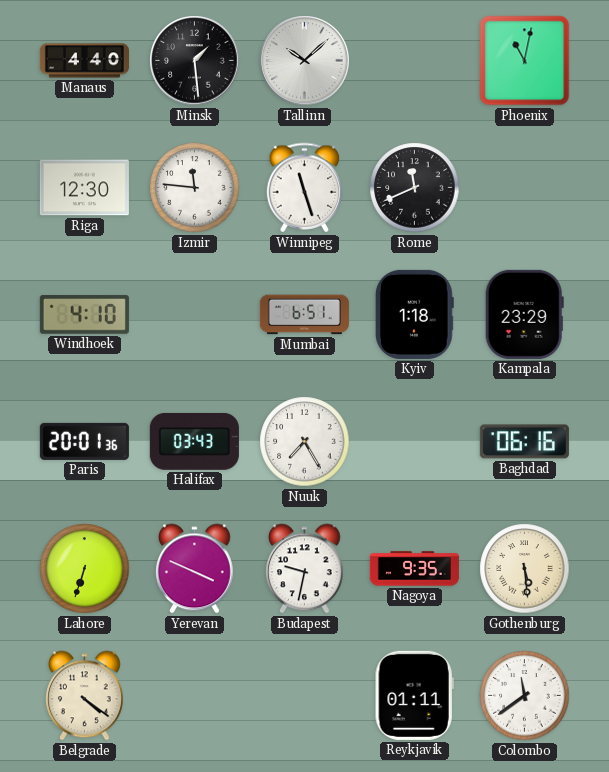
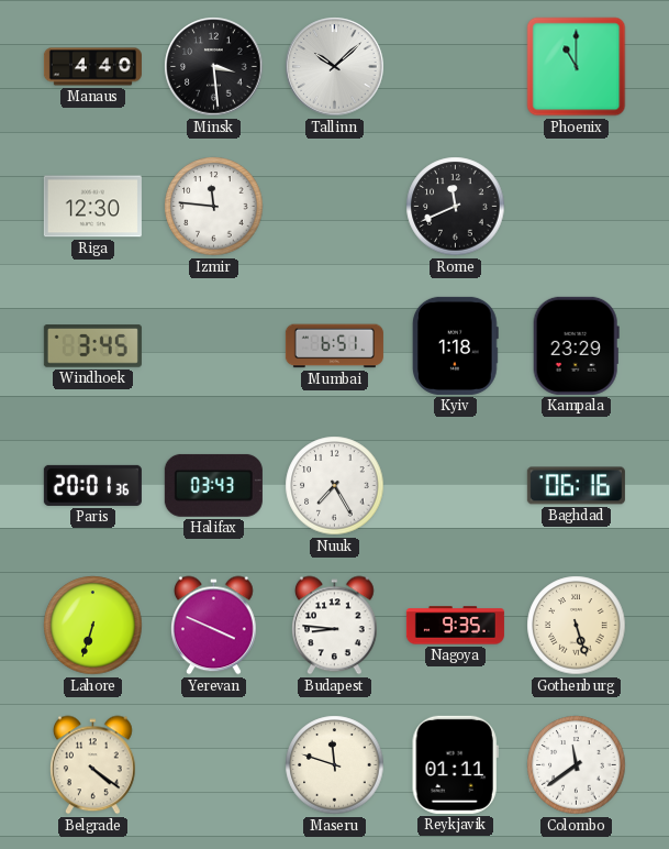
Minsk: 1:29 -> 3:29 (214, 67)
Phoenix: 11:02 -> 11:00 (577, 67)
Winnipeg: 11:27 -> none (305, 188)
Windhoek: 4:10 -> 3:45 (92, 346)
Budapest: 9:32 -> 8:46 (335, 626)
Gothenburg: 5:29 -> 5:27 (577, 626)
Maseru: none -> 11:48 (335, 765)
